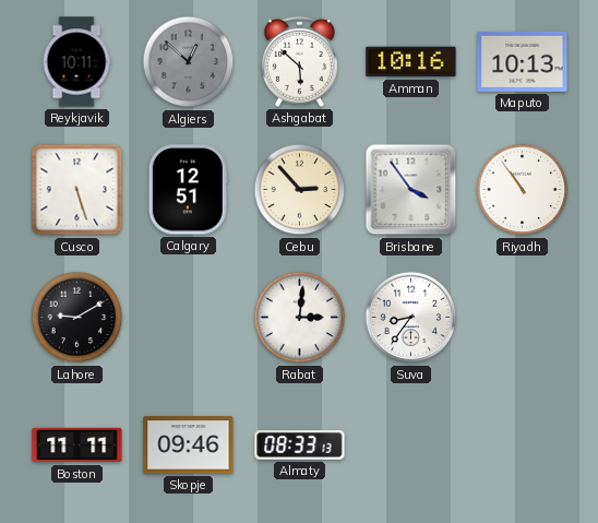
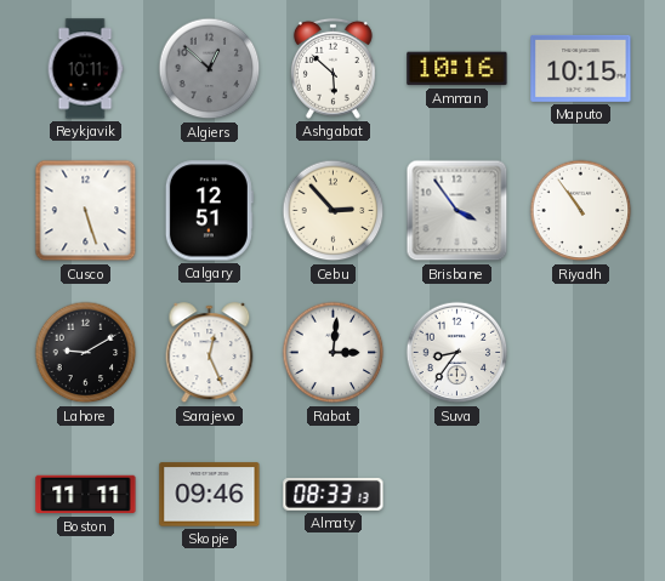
Maputo: 10:13 -> 10:15 (581, 68)
Sarajevo: none -> 12:26 (210, 353)
